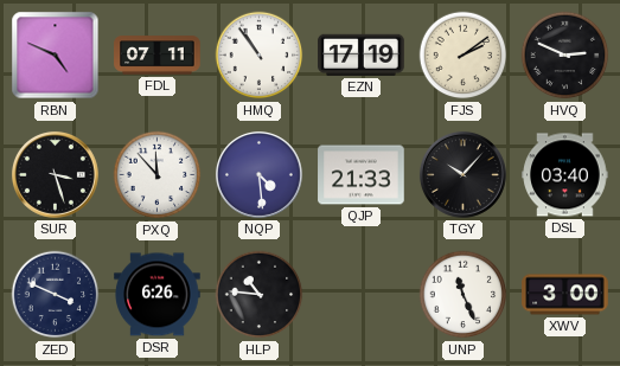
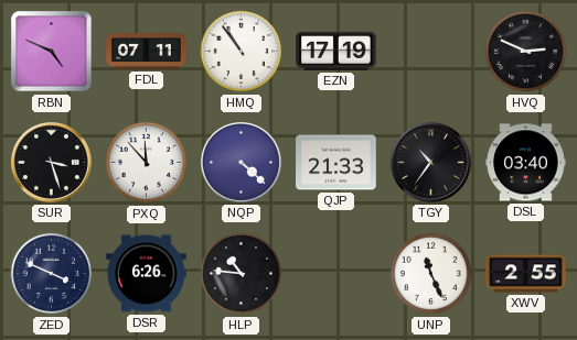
FJS: 2:09 -> none (464, 56)
NQP: 4:29 -> 4:22 (241, 162)
TGY: 10:07 -> 10:36 (430, 162)
XWV: 3:00 -> 2:55 (526, 274)
